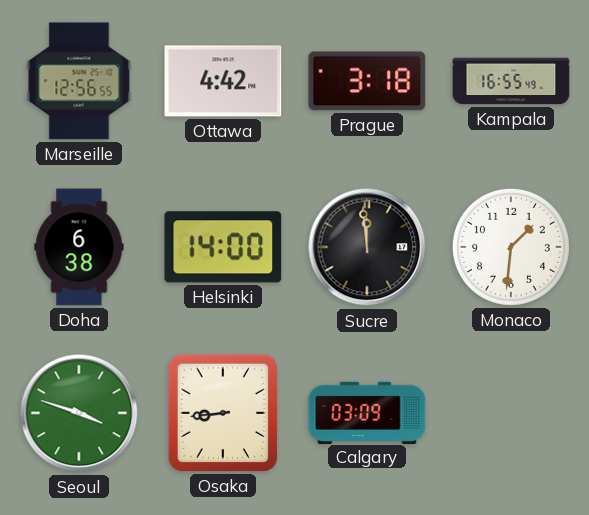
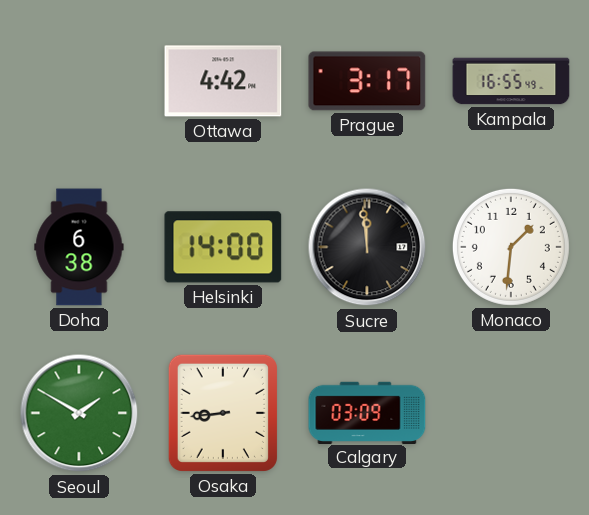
Marseille: 12:56 -> none (79, 81)
Prague: 3:18 -> 3:17 (367, 81)
Seoul: 3:48 -> 1:50 (79, 413)
